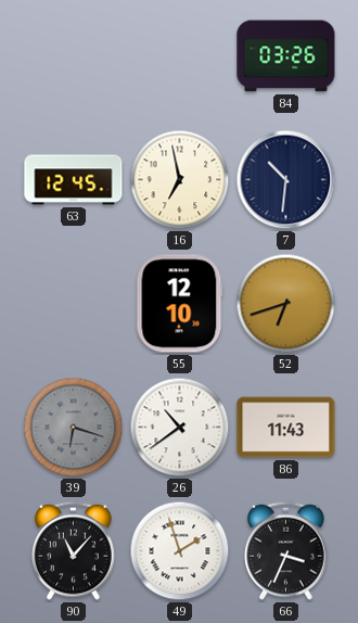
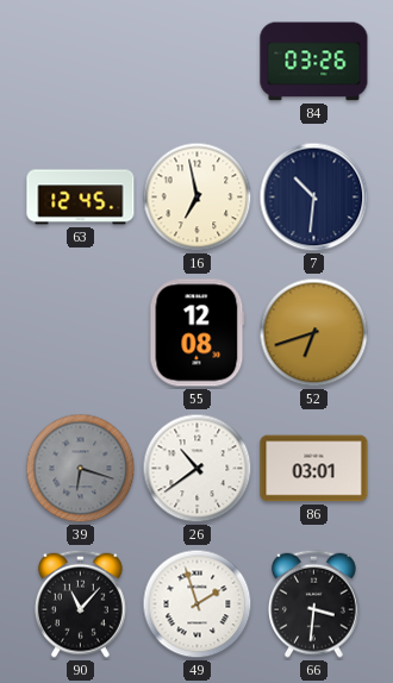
55: 12:10 -> 12:08 (198, 333)
86: 11:43 -> 03:01 (314, 469)
66: 3:34 -> 3:31 (313, 603)
